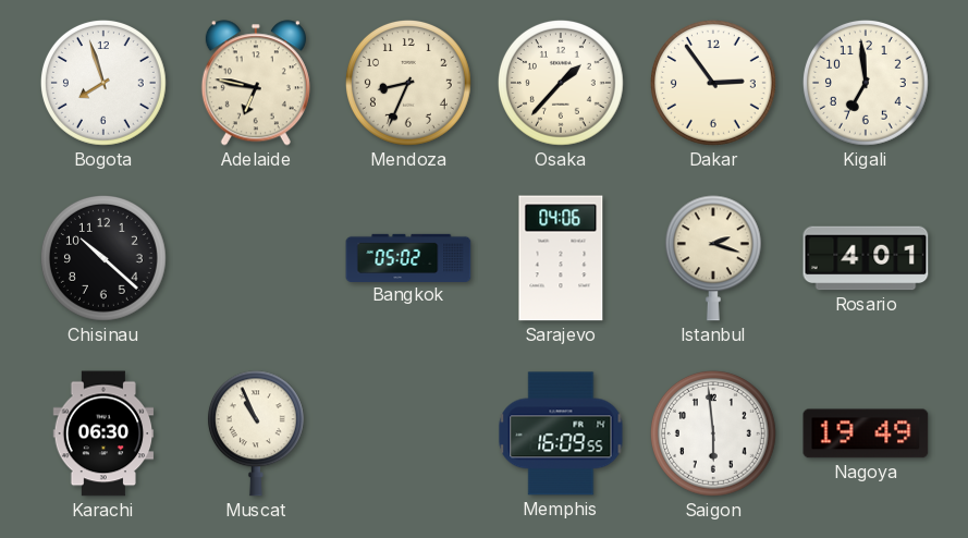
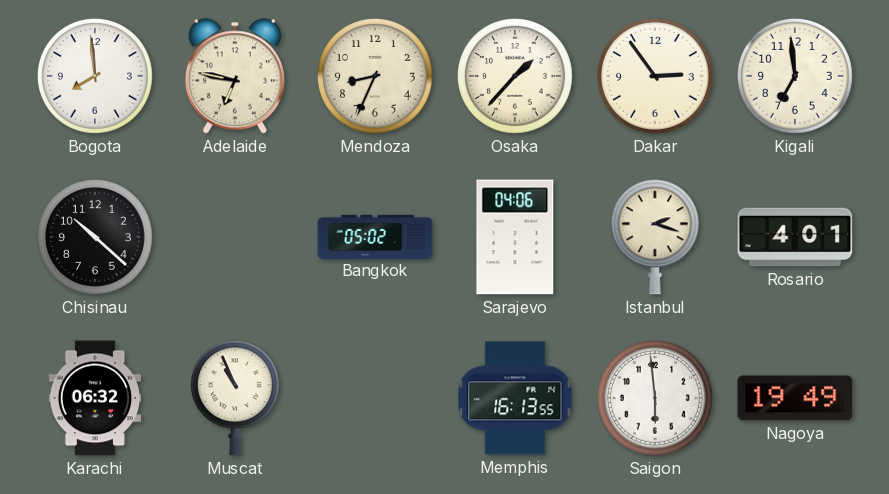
Bogota: 7:57 -> 7:59 (95, 76)
Karachi: 06:30 -> 06:32 (95, 398)
Memphis: 16:09 -> 16:13 (515, 398)
